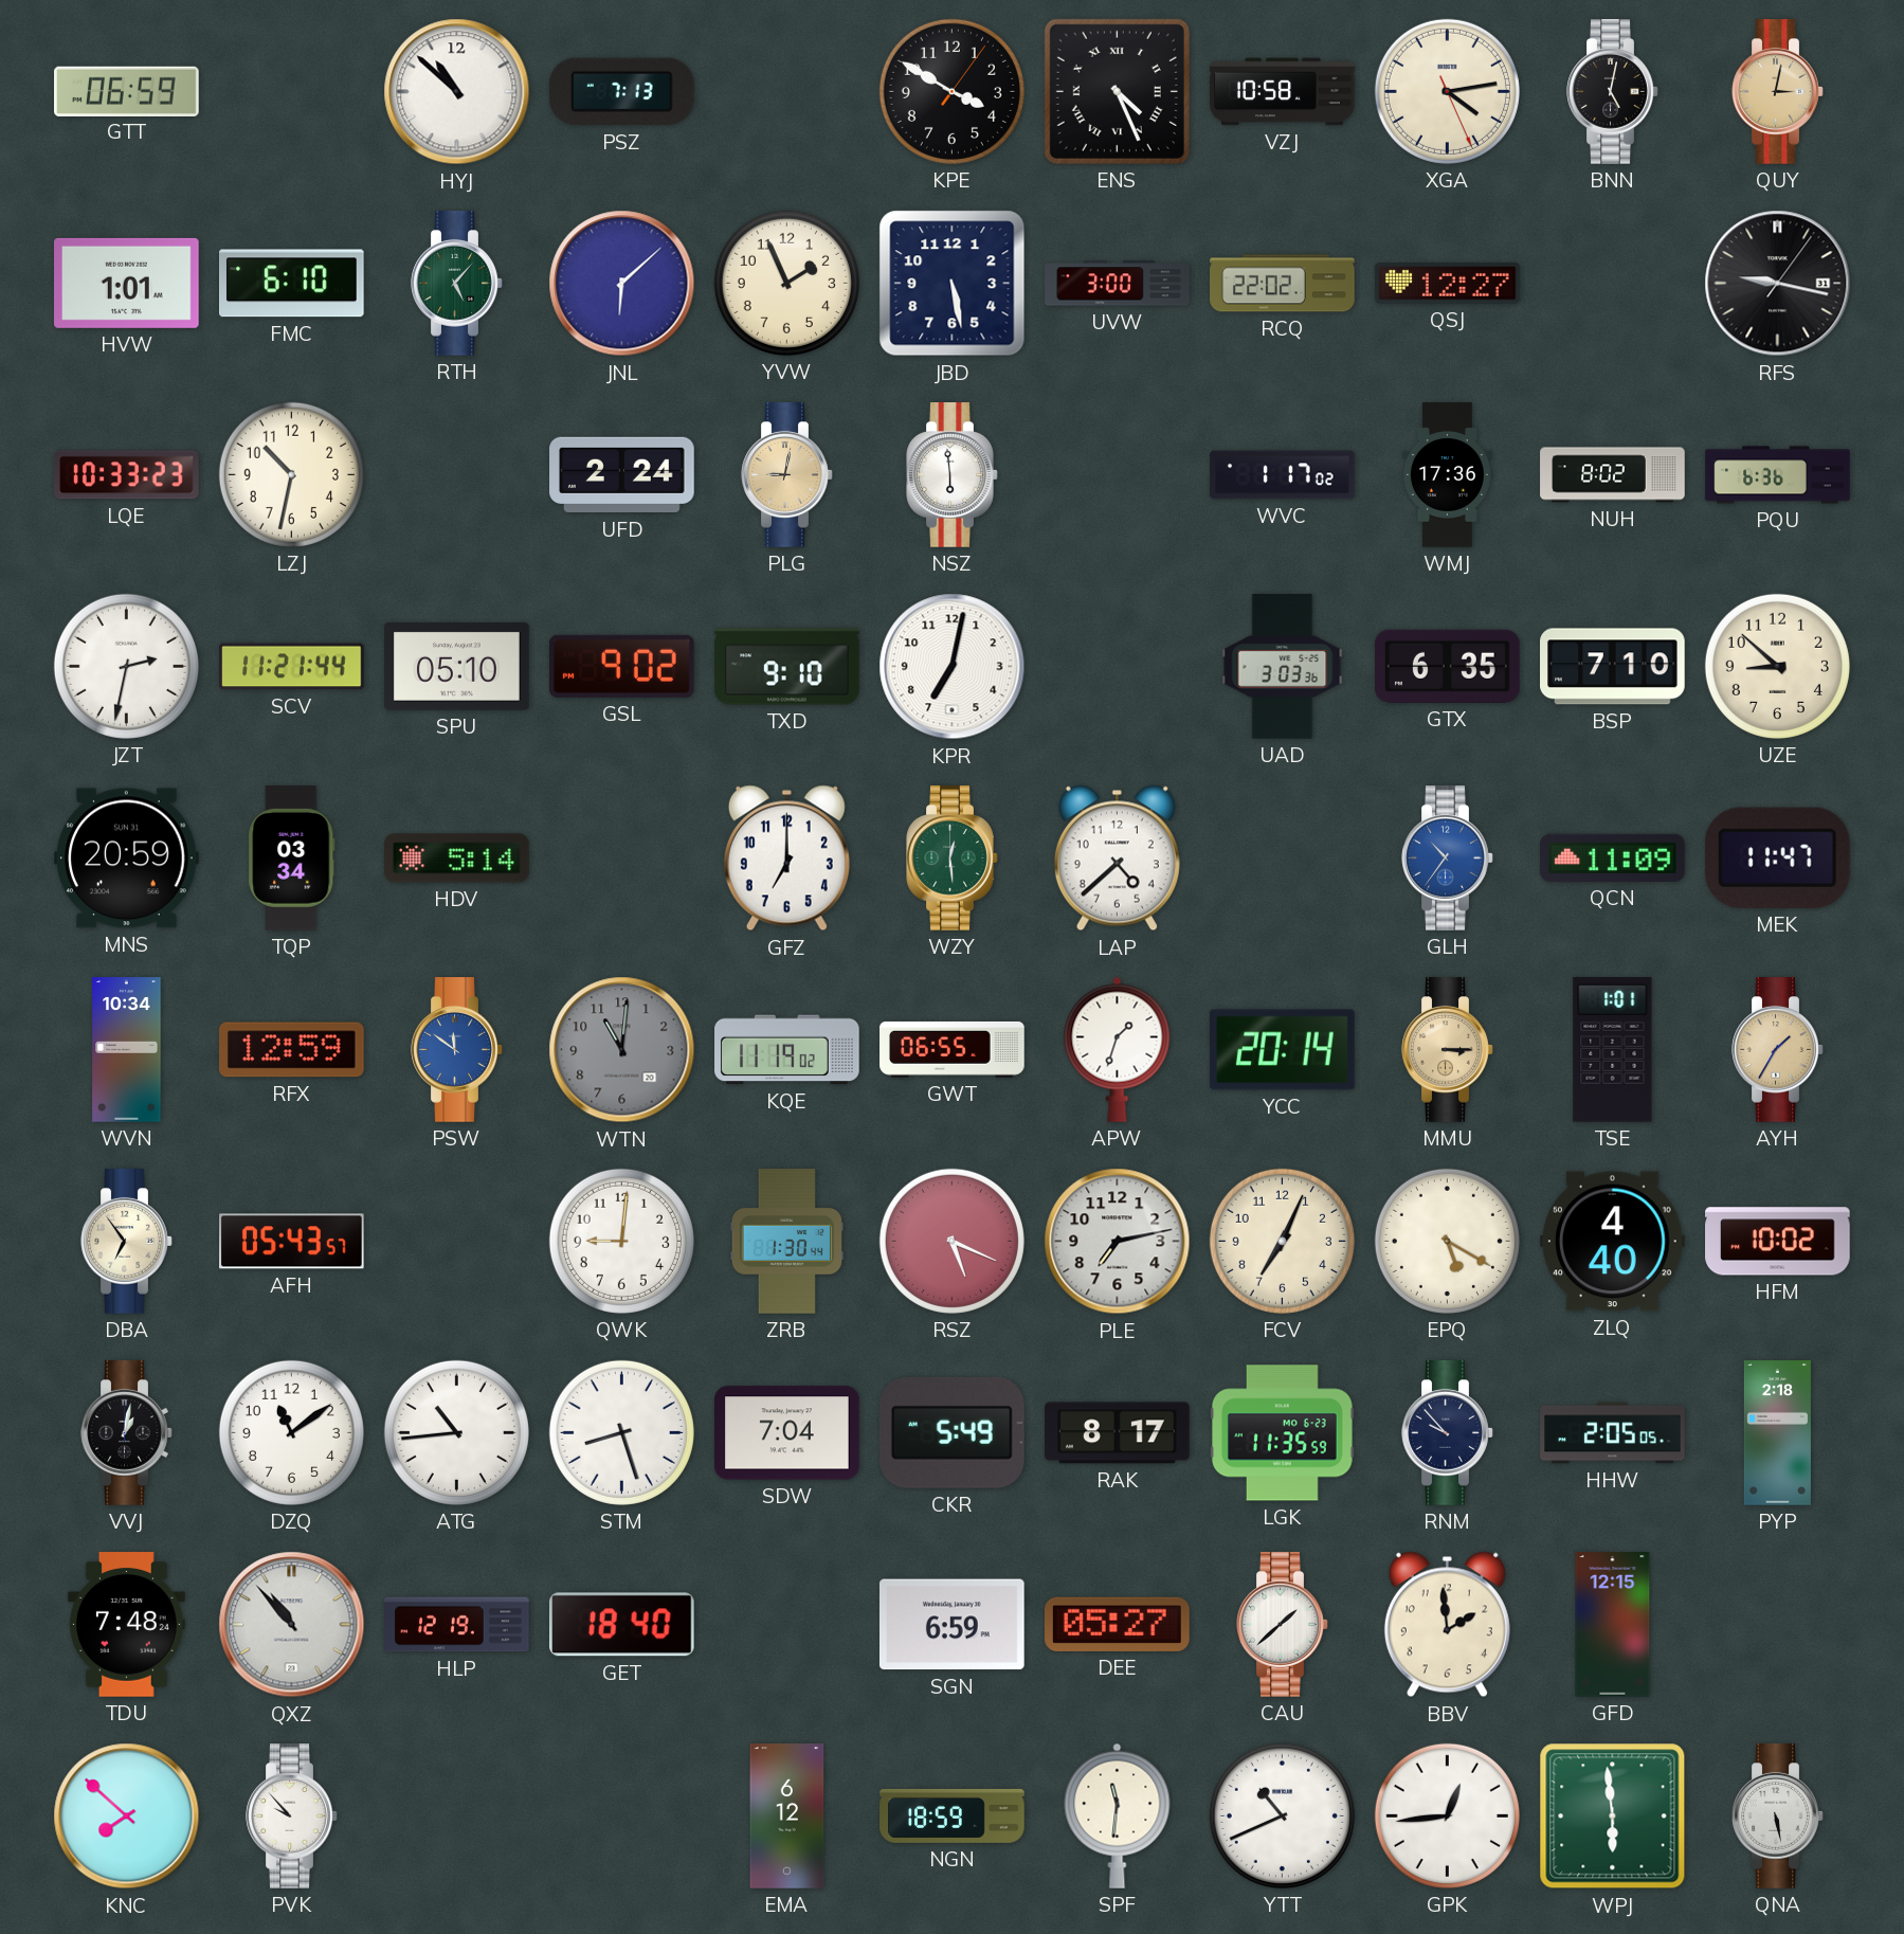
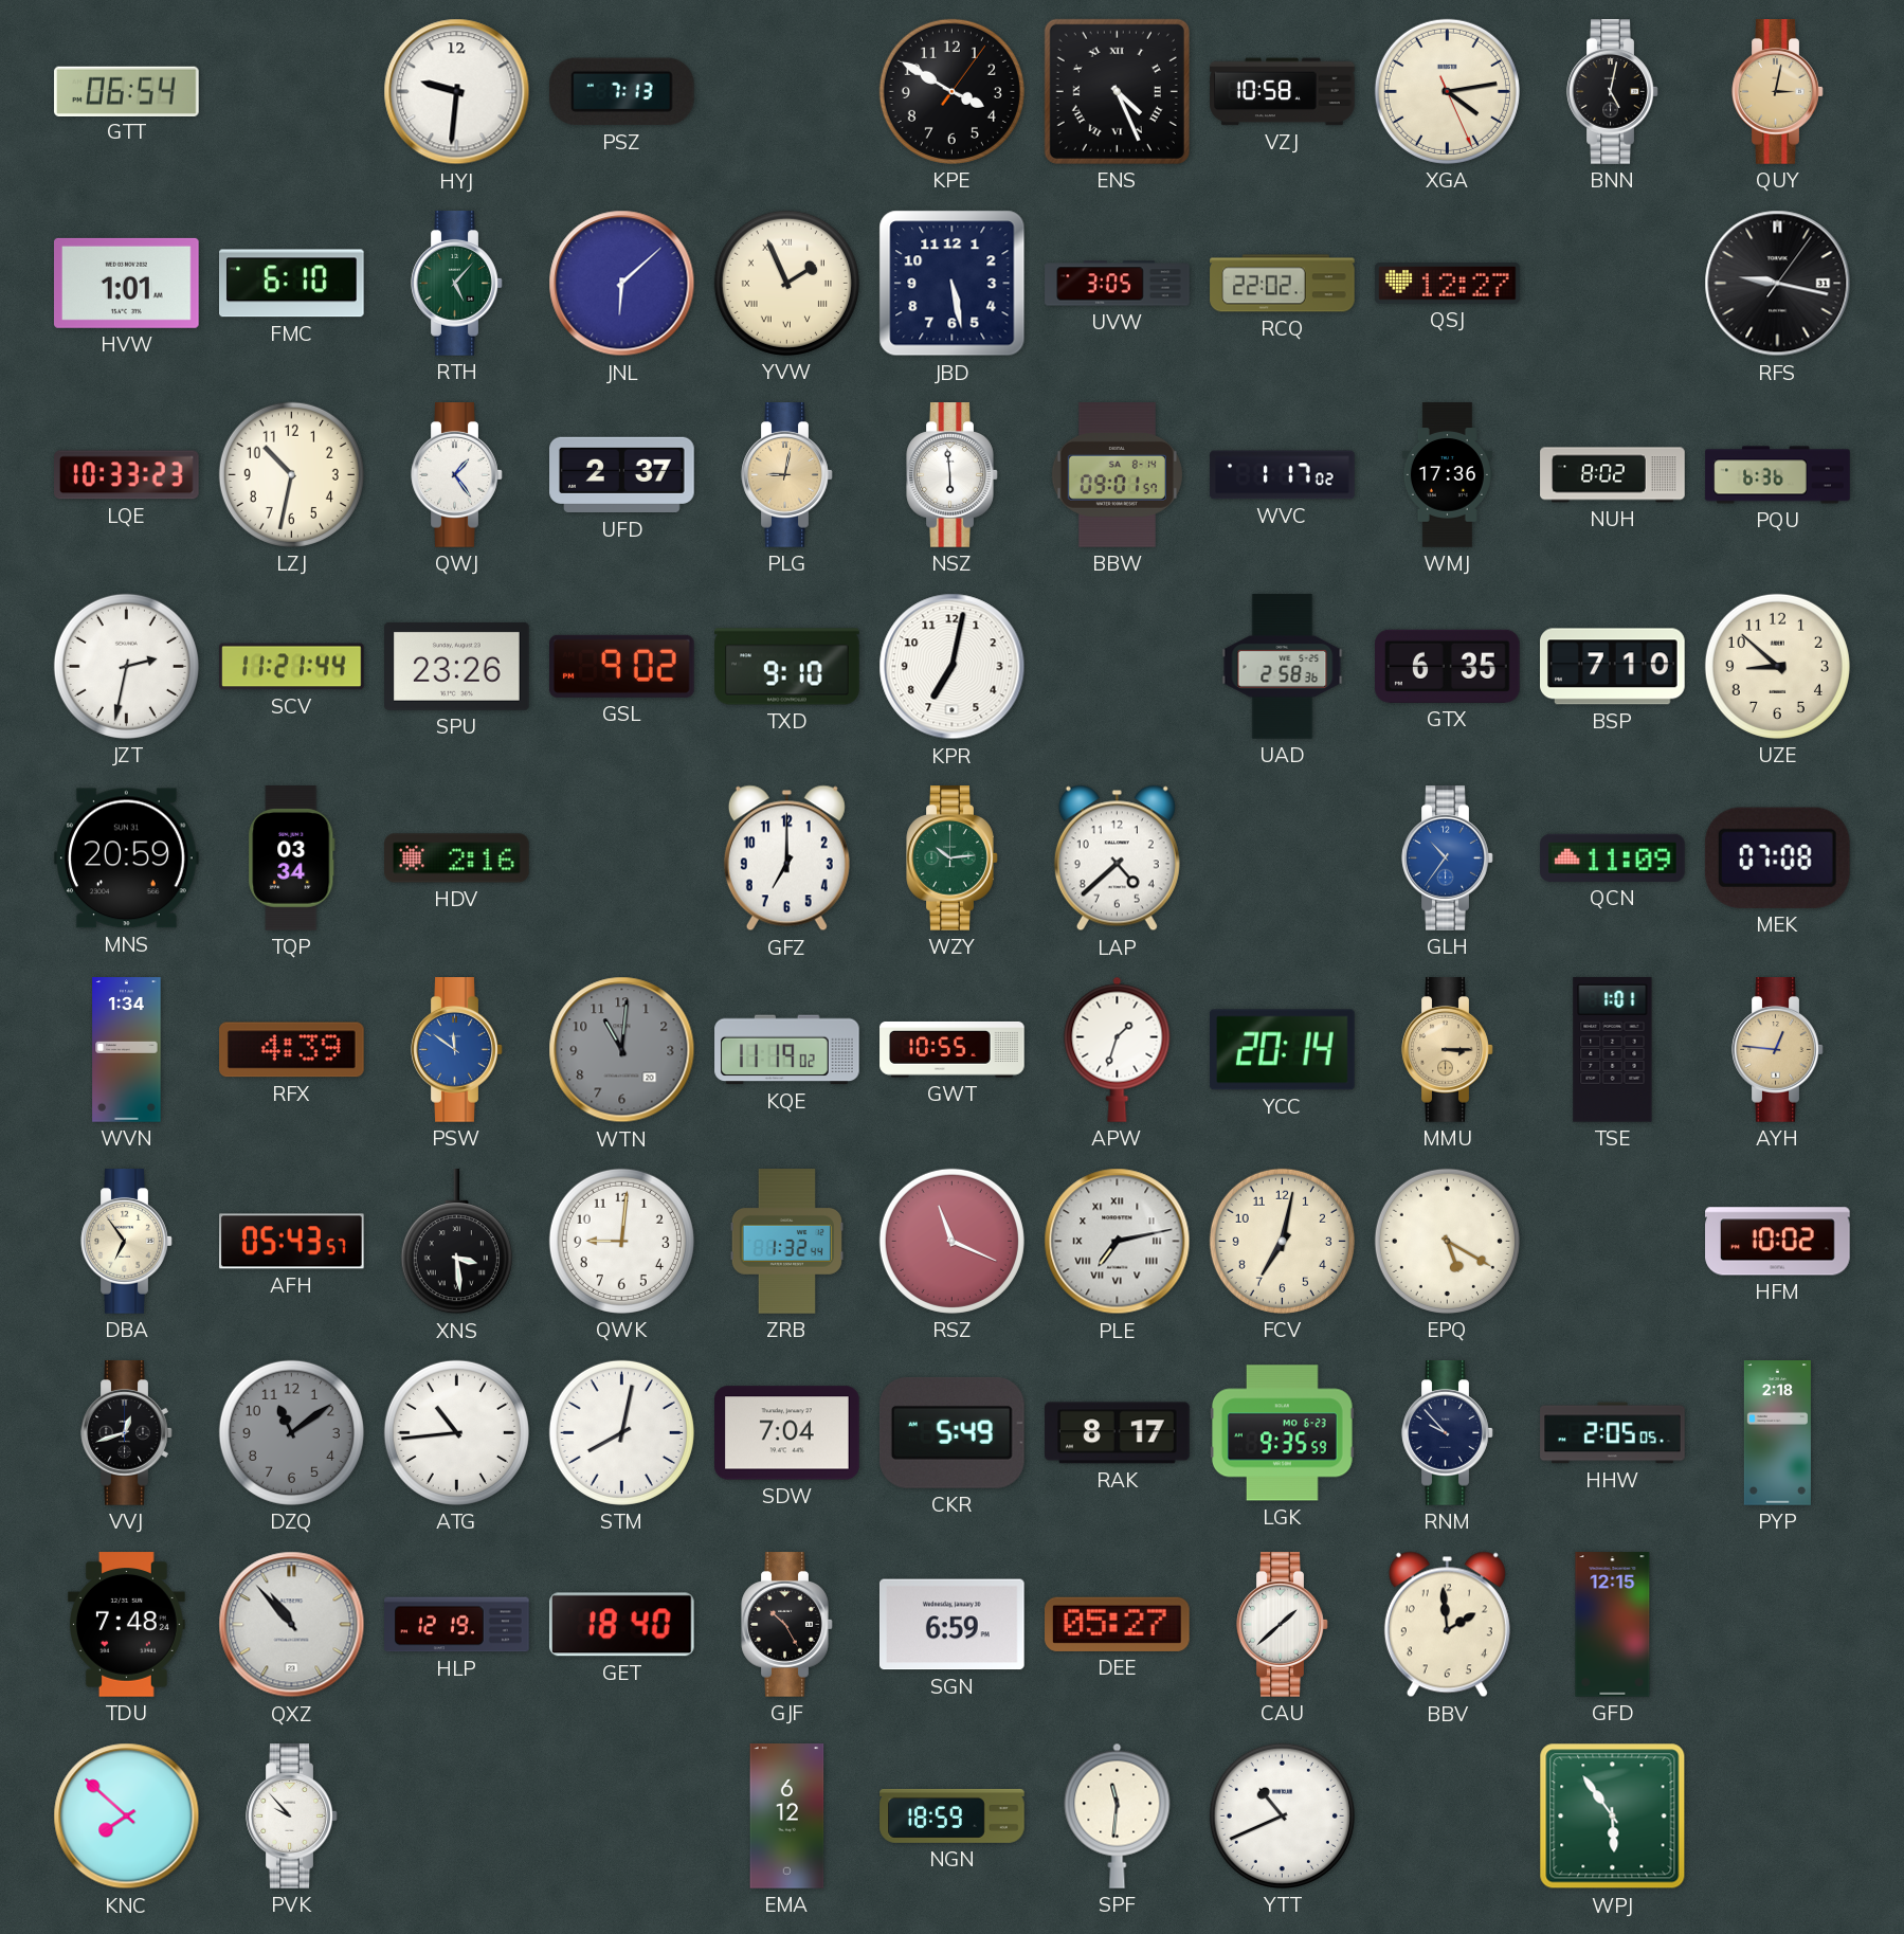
GTT: 06:59 -> 06:54 (127, 91)
HYJ: 10:52 -> 9:31 (457, 92)
YVW numerals: Arabic -> Roman (786, 283)
UVW: 3:00 -> 3:05 (1118, 284)
QWJ: none -> 1:24 (457, 475)
UFD: 2:24 -> 2:37 (622, 475)
BBW: none -> 09:01 (1117, 475)
SPU: 05:10 -> 23:26 (457, 667)
UAD: 3:03 -> 2:58 (1283, 667)
HDV: 5:14 -> 2:16 (457, 858)
WZY: 12:29 -> 10:14 (953, 858)
MEK: 11:47 -> 07:08 (1777, 857)
WVN: 10:34 -> 1:34 (127, 1050)
RFX: 12:59 -> 4:39 (292, 1050)
GWT: 06:55 -> 10:55 (953, 1049)
AYH: 1:35 -> 12:46 (1778, 1050)
XNS: none -> 3:29 (456, 1242)
ZRB: 1:30 -> 1:32 (786, 1242)
RSZ: 5:19 -> 11:19 (951, 1241)
PLE numerals: Arabic -> Roman (1118, 1242)
FCV: 7:04 -> 7:02 (1282, 1241)
ZLQ: 4:40 -> none (1613, 1242)
VVJ: 1:02 -> 12:42 (127, 1433)
DZQ dial: white -> grey (291, 1432)
STM: 8:27 -> 8:02 (621, 1432)
LGK: 11:35 -> 9:35 (1283, 1433)
GJF: none -> 10:25 (787, 1625)
GPK: 12:44 -> none (1447, 1815)
WPJ: 5:59 -> 5:54 (1613, 1816)
QNA: 5:28 -> none (1778, 1816)
